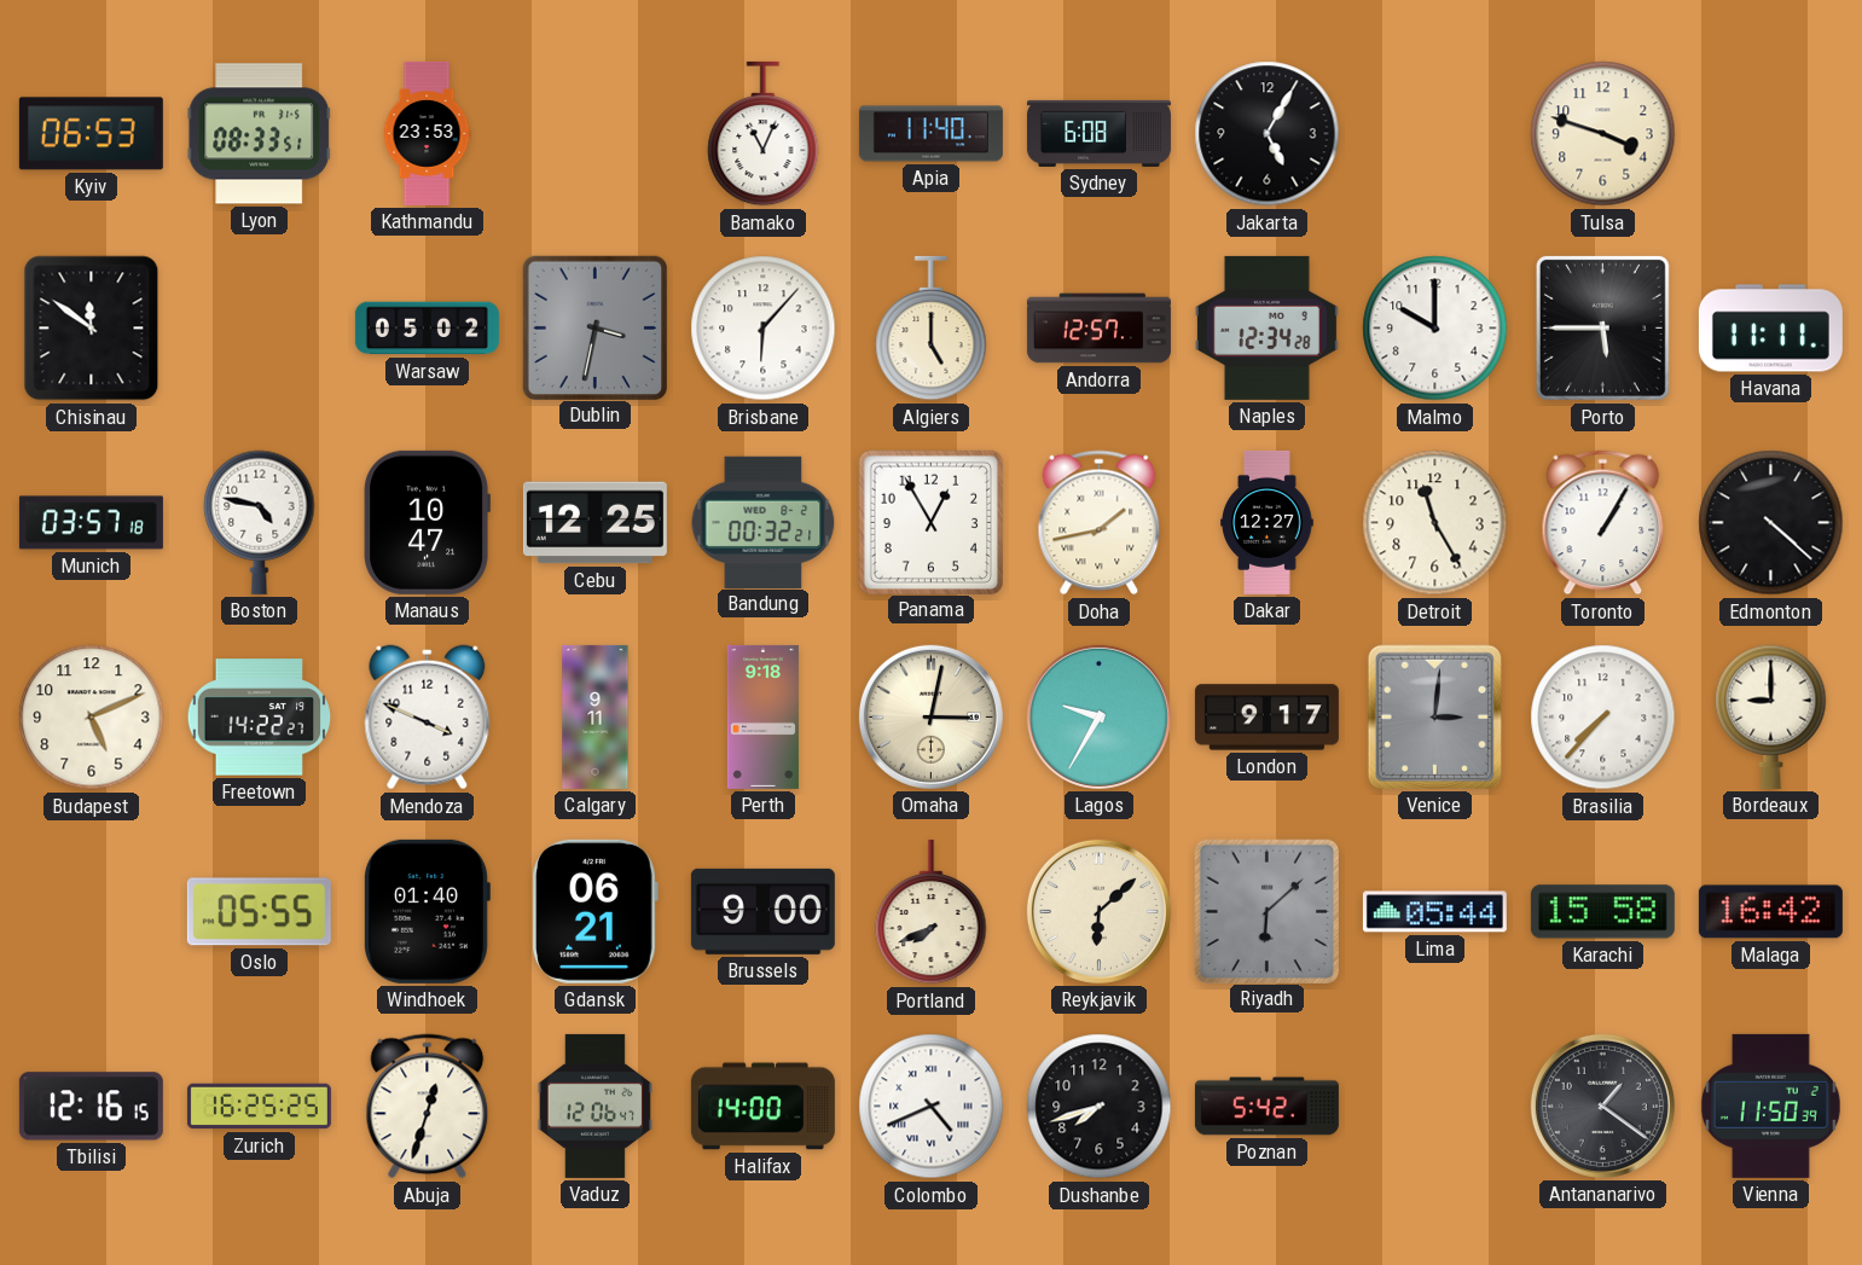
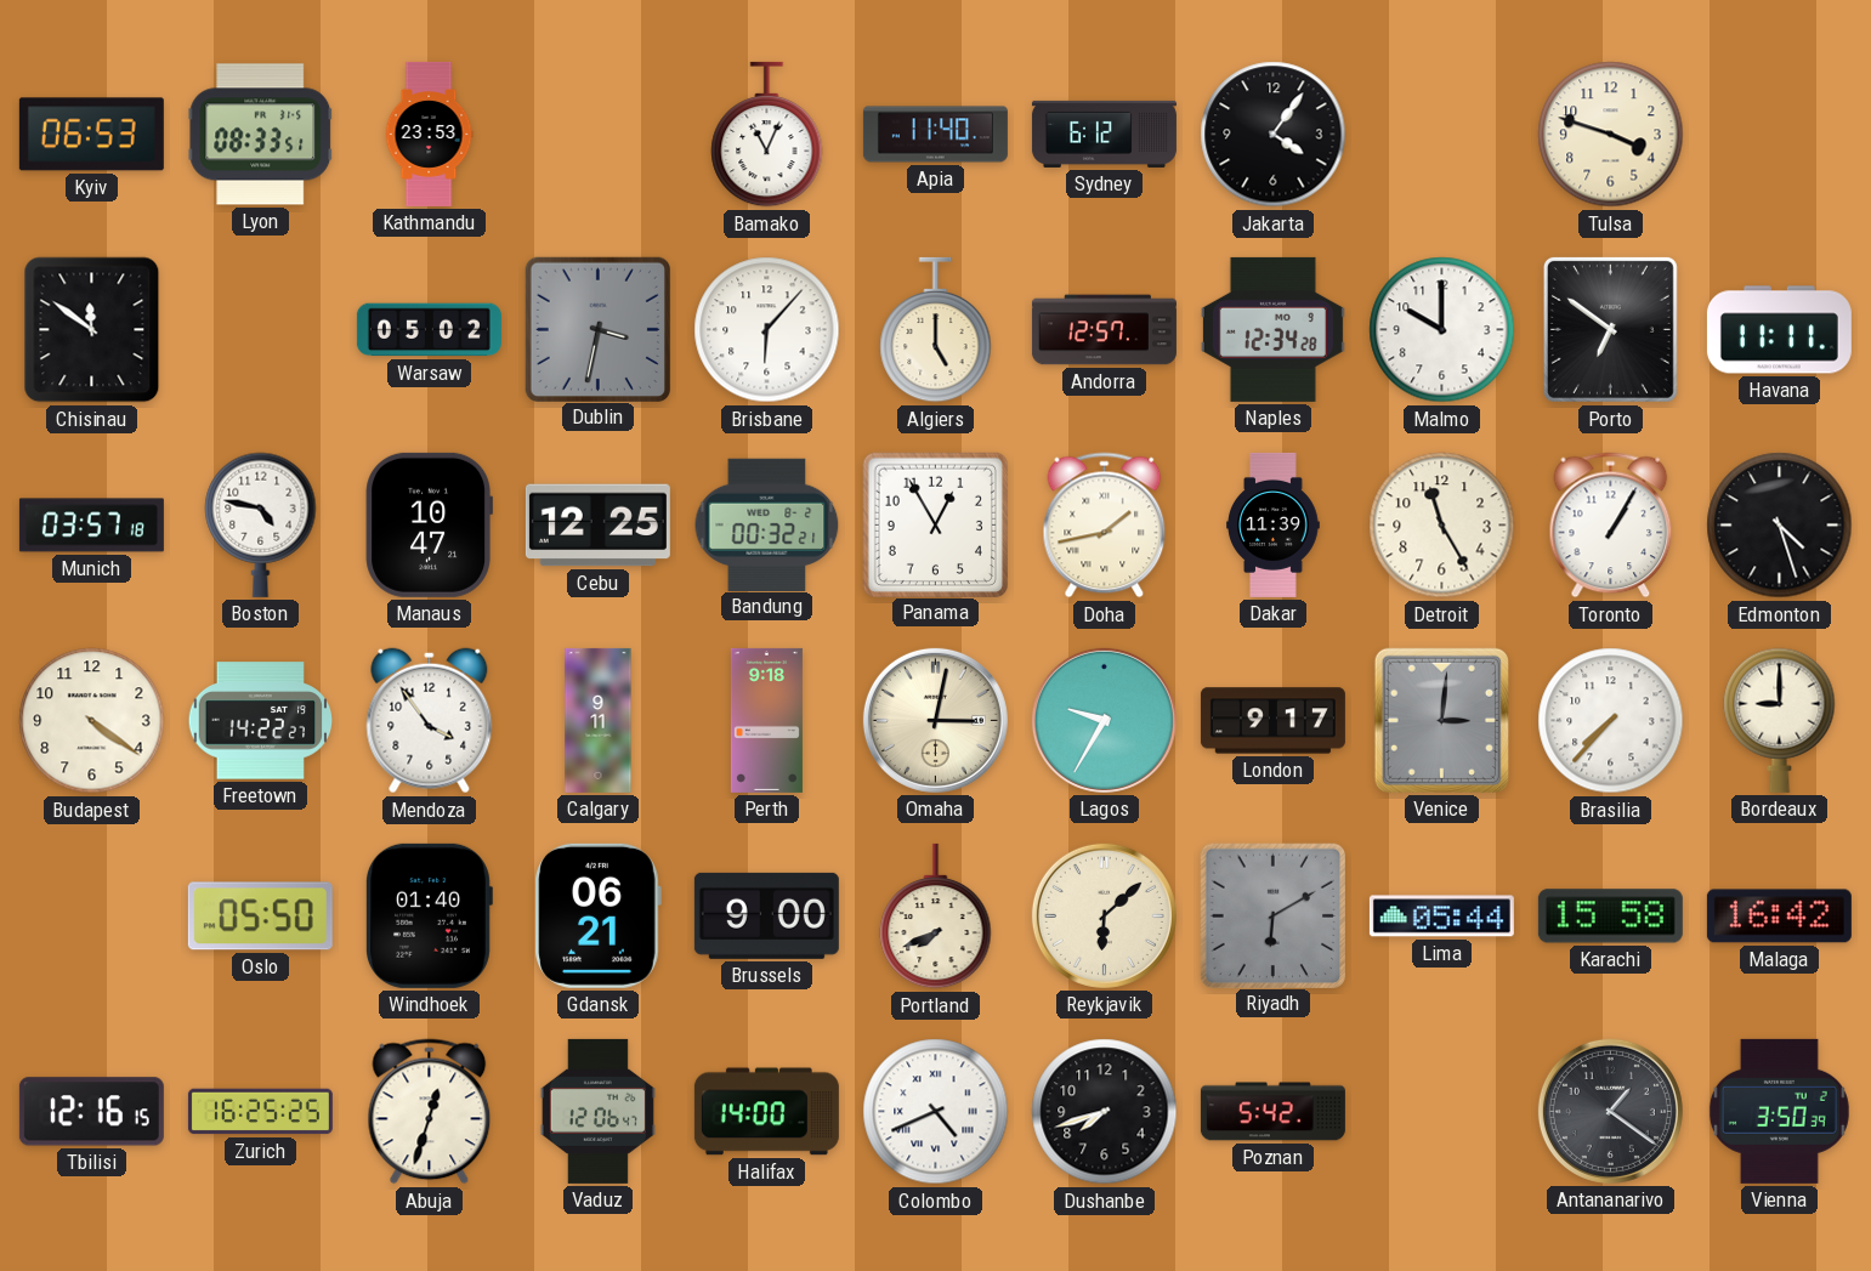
Sydney: 6:08 -> 6:12 (1104, 134)
Jakarta: 5:05 -> 4:06 (1274, 135)
Porto: 5:45 -> 6:51 (1610, 329)
Dakar: 12:27 -> 11:39 (1274, 524)
Edmonton: 4:22 -> 4:27 (1780, 526)
Budapest: 5:11 -> 4:21 (92, 721)
Mendoza: 3:49 -> 3:54 (430, 721)
Oslo: 05:55 -> 05:50 (260, 917)
Riyadh: 6:08 -> 6:10 (1272, 915)
Vienna: 11:50 -> 3:50 (1779, 1111)
